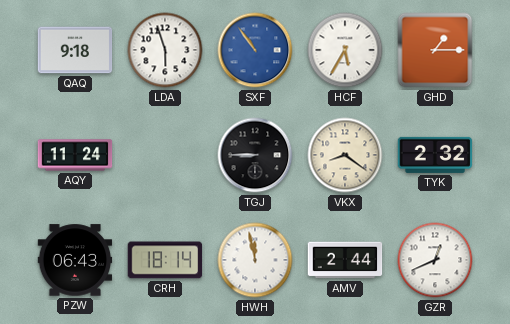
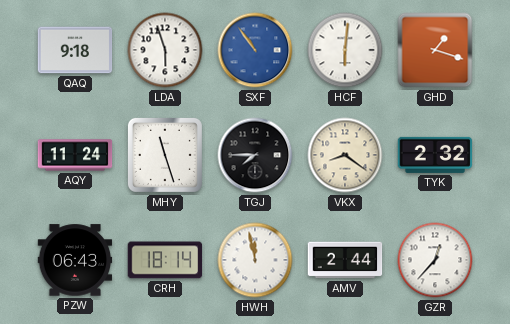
HCF: 5:35 -> 6:01 (345, 50)
GHD: 1:15 -> 1:18 (435, 50)
MHY: none -> 11:27 (165, 155)
TGJ: 8:45 -> 7:45 (255, 155)
GZR: 12:41 -> 12:37 (435, 260)
